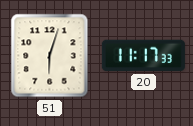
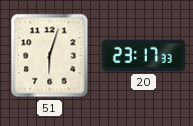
20: 11:17 -> 23:17 (143, 56)
